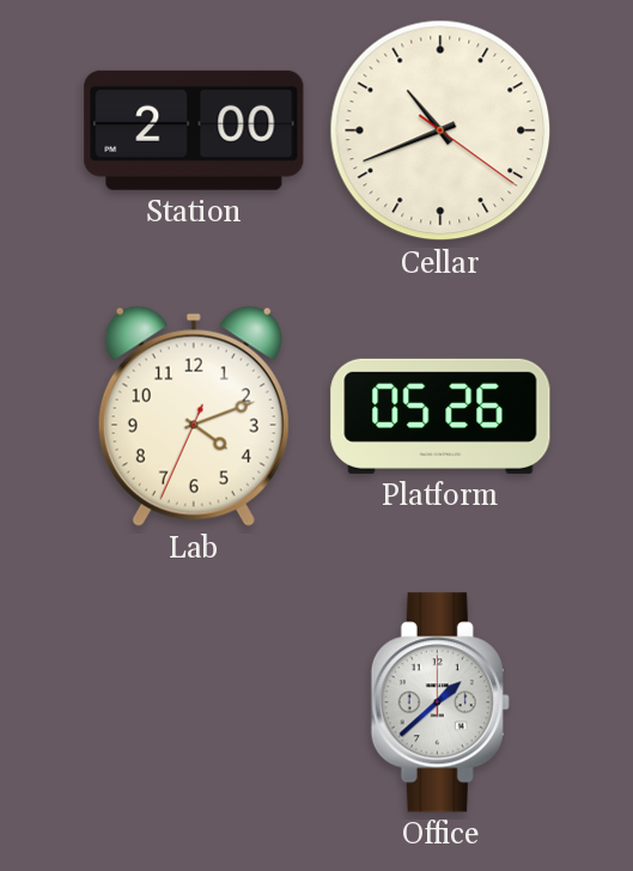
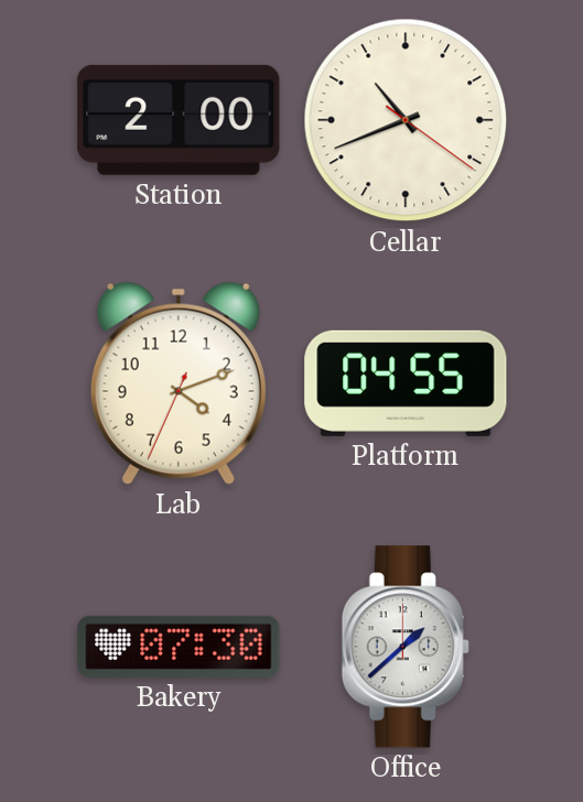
Platform: 05:26 -> 04:55 (406, 383)
Bakery: none -> 07:30 (179, 647)
